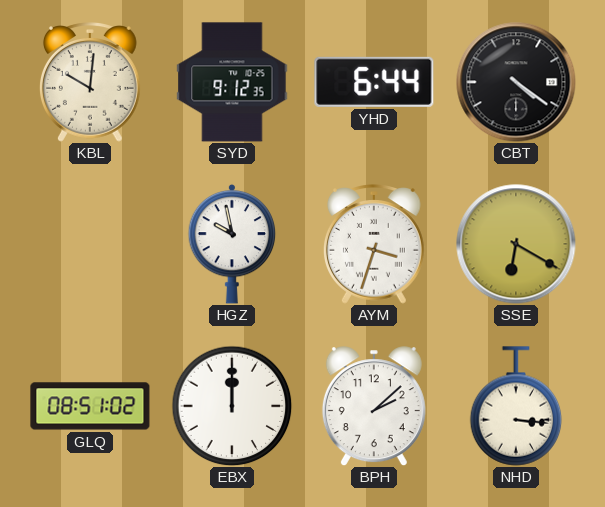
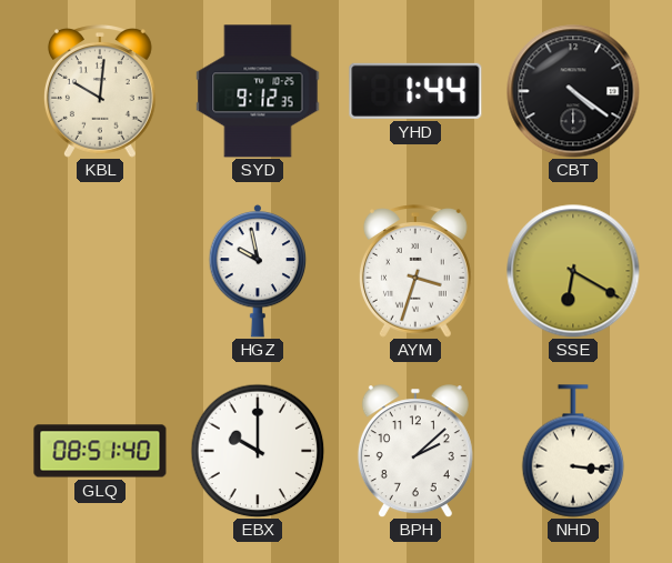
YHD: 6:44 -> 1:44 (415, 91)
GLQ: 08:51:02 -> 08:51:40 (100, 451)
EBX: 12:00 -> 10:00 (258, 451)
